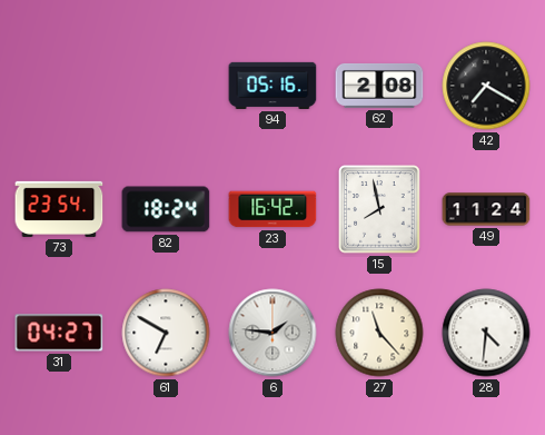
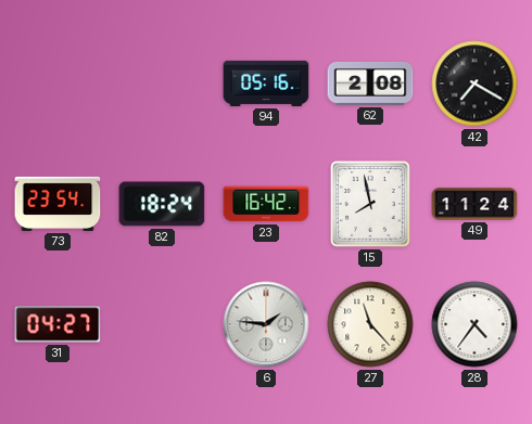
61: 6:50 -> none (166, 333)
28: 4:31 -> 4:36 (474, 324)
